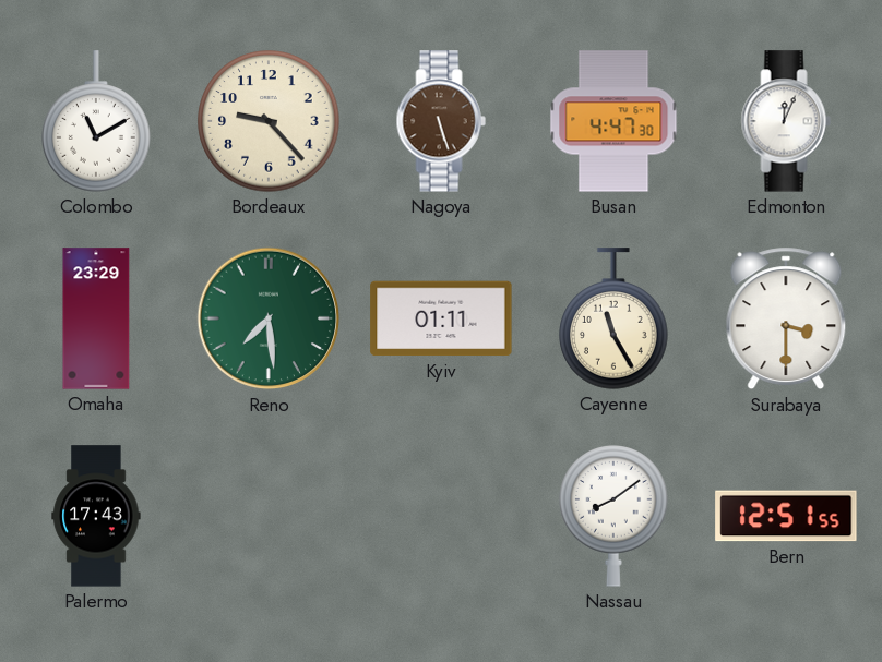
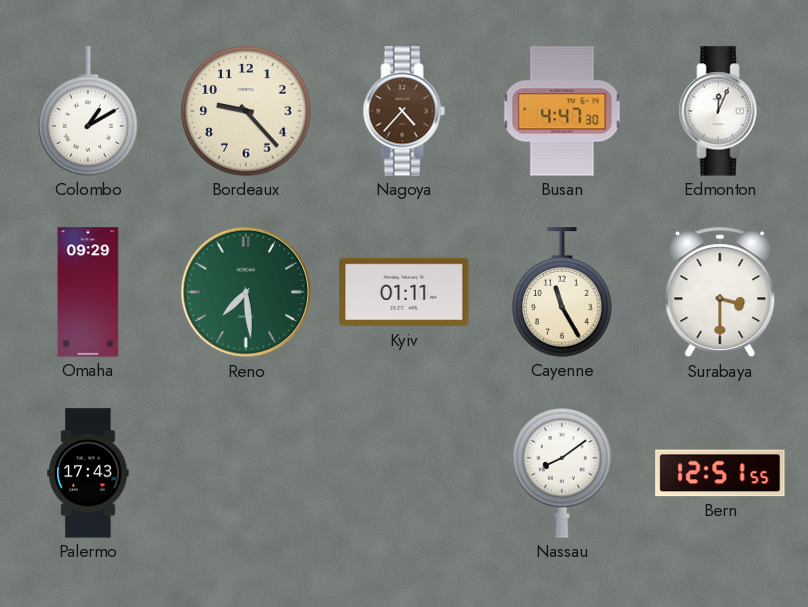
Colombo: 11:10 -> 1:10 (88, 111)
Nagoya: 5:27 -> 4:37 (404, 111)
Omaha: 23:29 -> 09:29 (88, 292)
